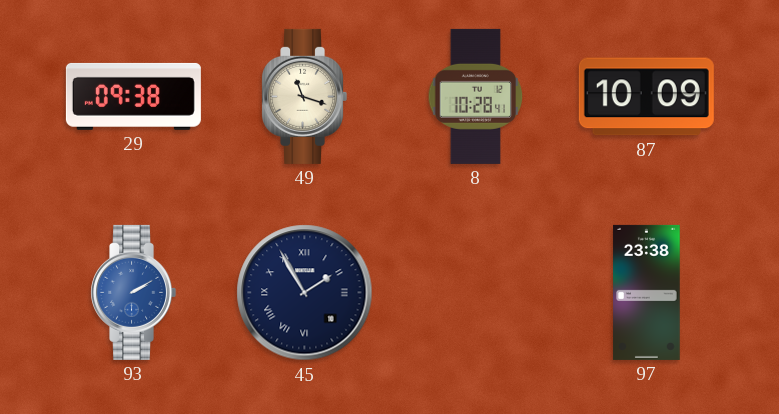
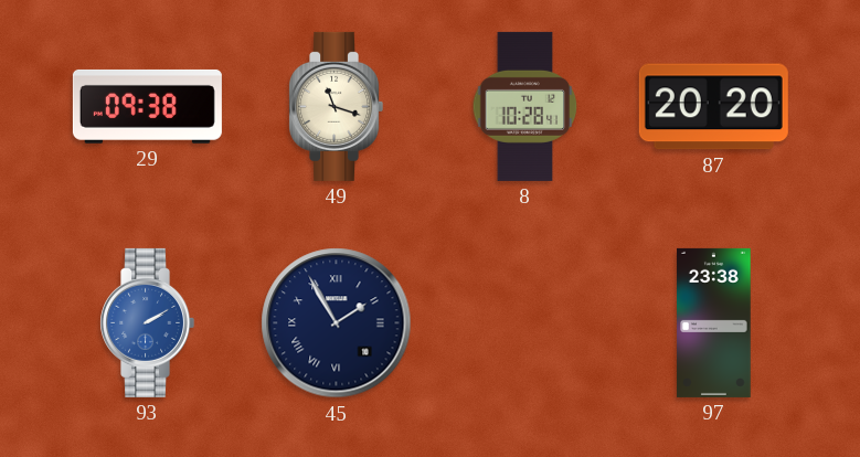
87: 10:09 -> 20:20 (713, 107)
